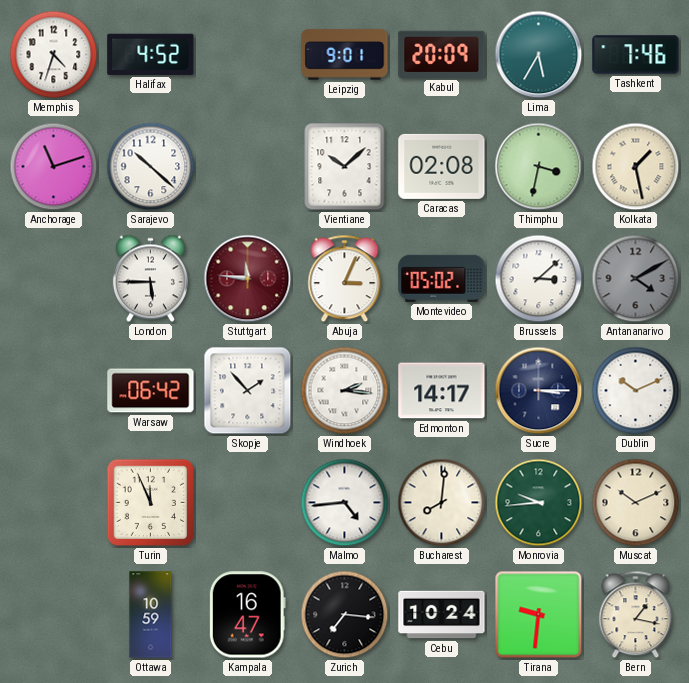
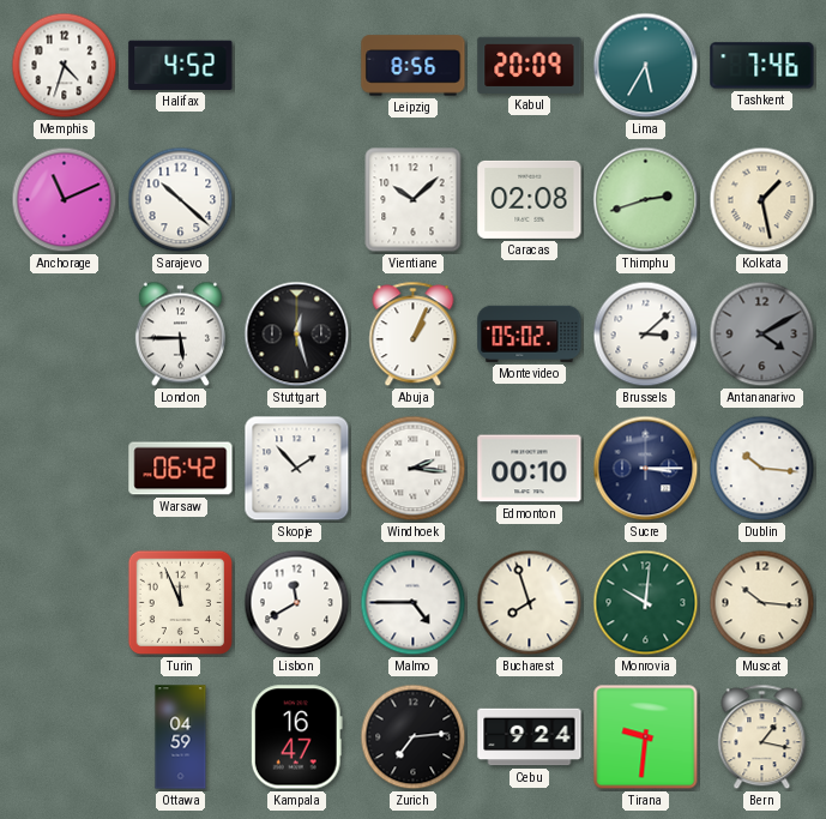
Leipzig: 9:01 -> 8:56 (414, 66)
Anchorage: 11:12 -> 11:11 (65, 200)
Thimphu: 3:32 -> 2:42 (646, 200)
Stuttgart: 11:46 -> 12:27 (297, 335)
Stuttgart dial: burgundy -> black (297, 335)
Abuja: 3:04 -> 1:04 (414, 335)
Edmonton: 14:17 -> 00:10 (530, 469)
Dublin: 10:11 -> 10:16 (762, 469)
Lisbon: none -> 11:40 (297, 603)
Malmo: 4:44 -> 4:45 (414, 603)
Bucharest: 8:01 -> 7:57 (530, 603)
Monrovia: 9:44 -> 10:01 (646, 603)
Muscat: 10:11 -> 10:16 (762, 603)
Ottawa: 10:59 -> 04:59 (181, 737)
Zurich: 7:16 -> 7:14 (414, 737)
Cebu: 10:24 -> 9:24 (530, 737)
